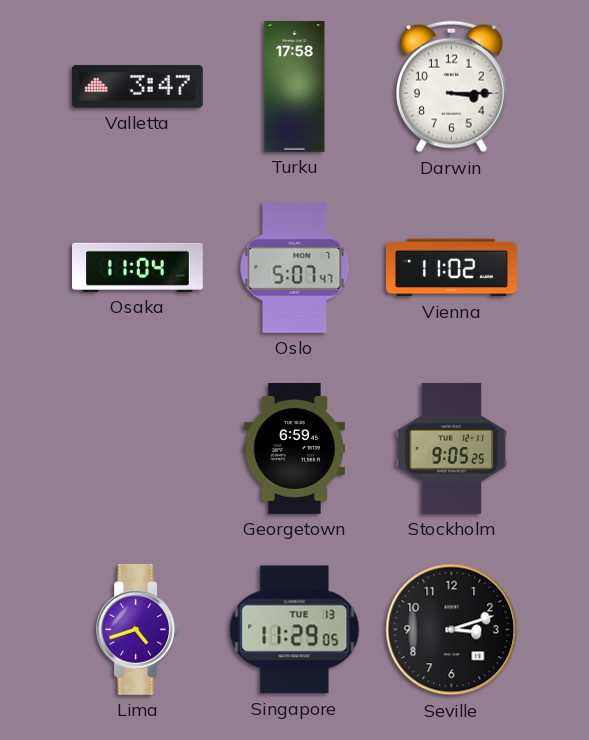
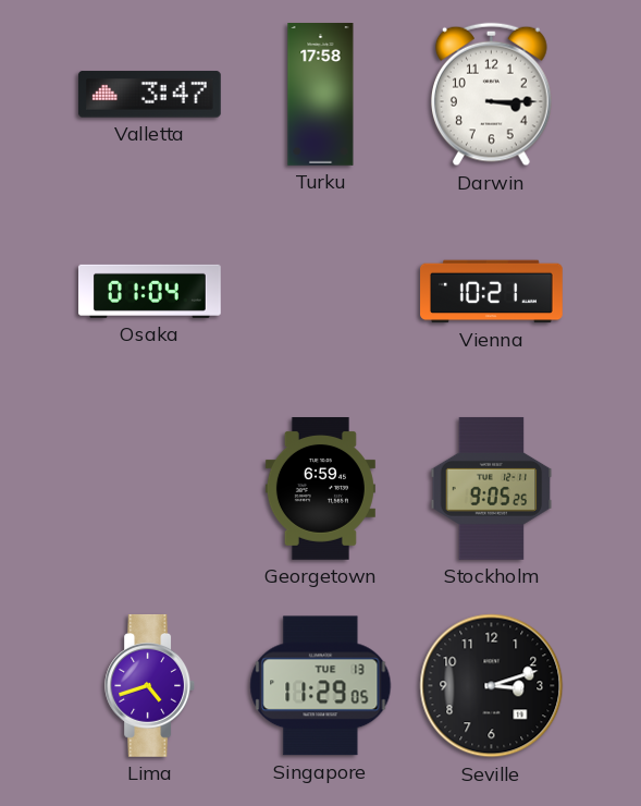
Osaka: 11:04 -> 01:04 (150, 291)
Oslo: 5:07 -> none (295, 267)
Vienna: 11:02 -> 10:21 (492, 292)
